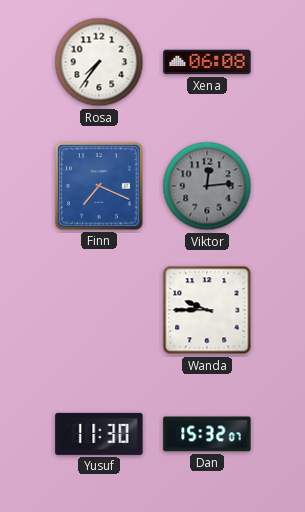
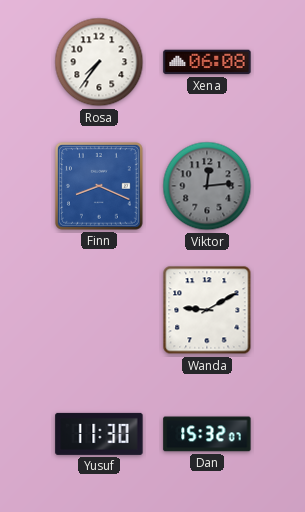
Finn: 7:19 -> 8:19 (99, 186)
Wanda: 9:45 -> 9:10 (207, 310)
